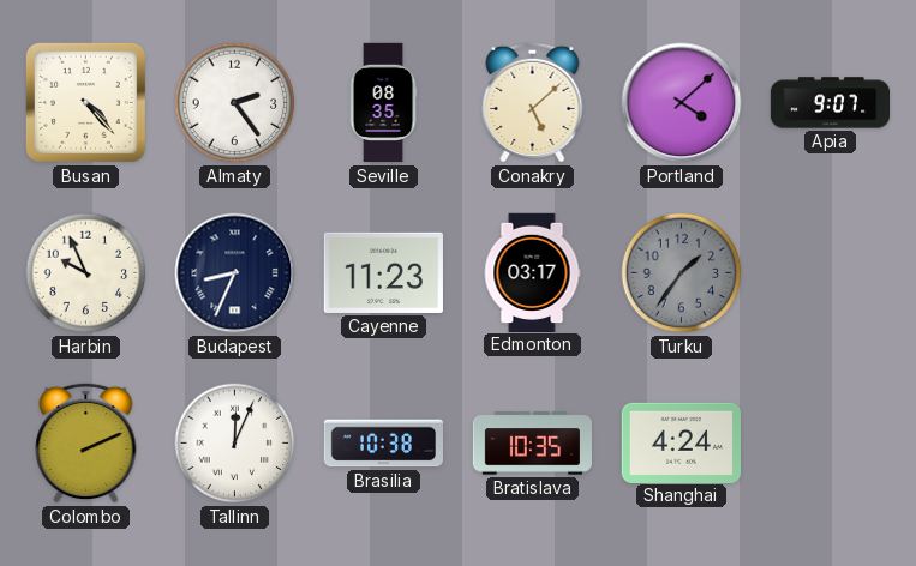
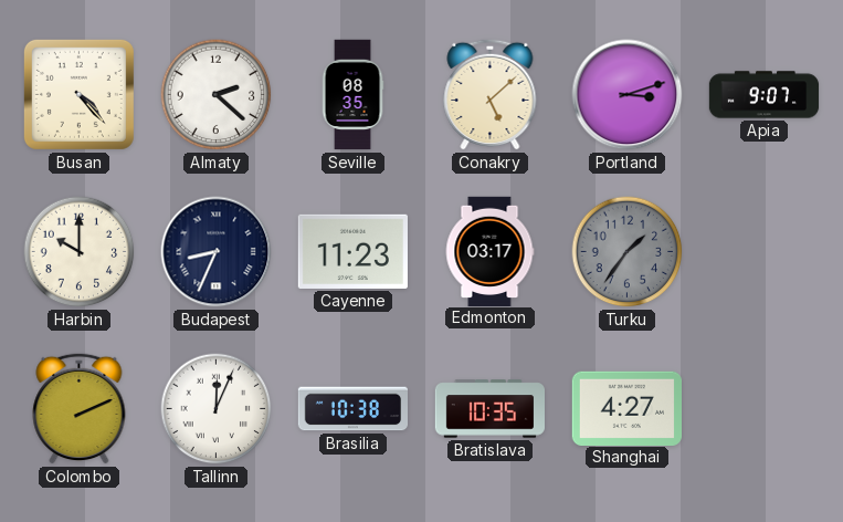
Almaty: 2:24 -> 2:22 (217, 95)
Portland: 4:08 -> 3:12 (628, 95)
Harbin: 9:56 -> 10:00 (80, 252)
Shanghai: 4:24 -> 4:27 (626, 408)
